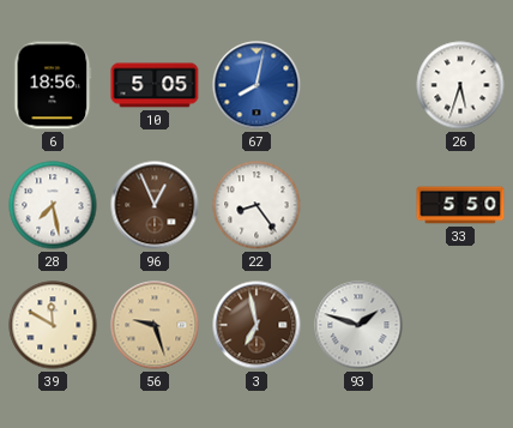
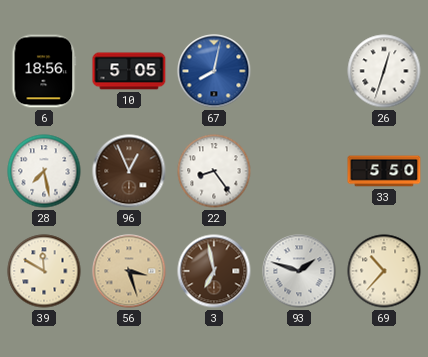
26: 5:33 -> 12:33 (384, 71)
56: 9:27 -> 3:27 (129, 271)
69: none -> 10:37 (384, 271)
